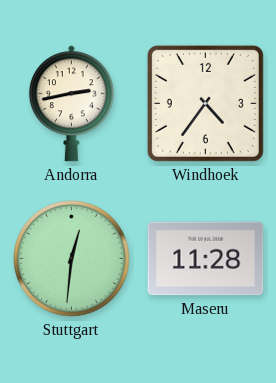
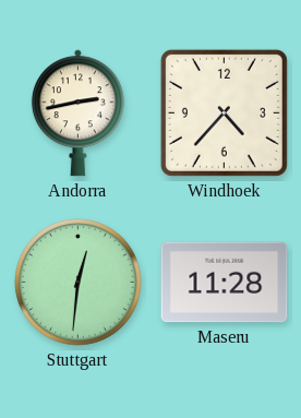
Windhoek: 4:36 -> 4:37 (224, 112)
